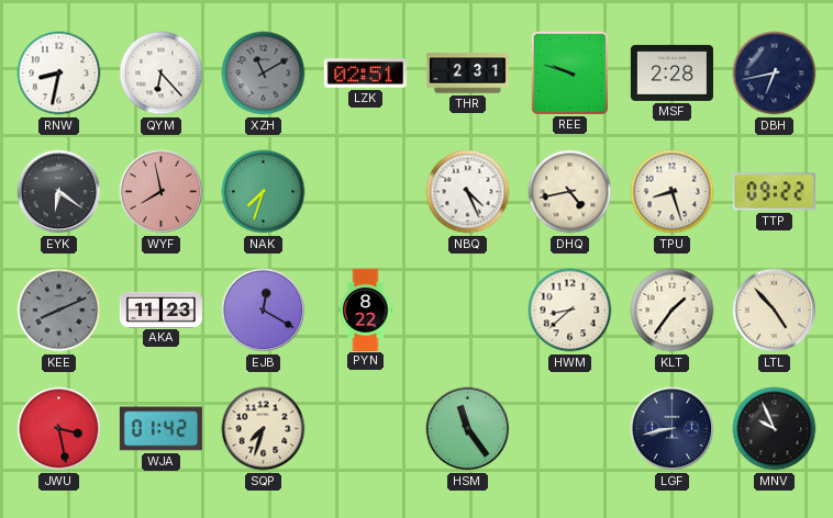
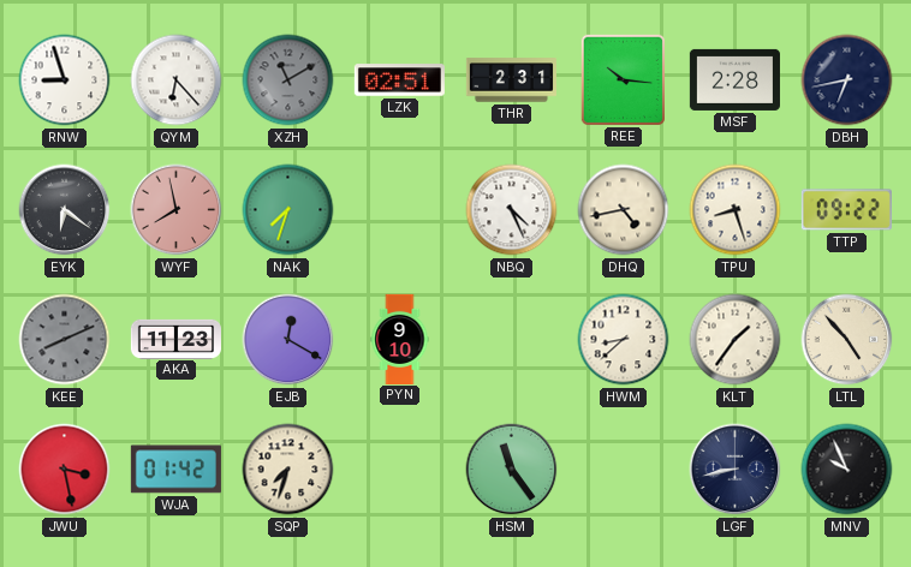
RNW: 8:32 -> 8:57 (65, 80)
REE: 9:48 -> 10:16 (623, 79)
PYN: 8:22 -> 9:10 (400, 339)
